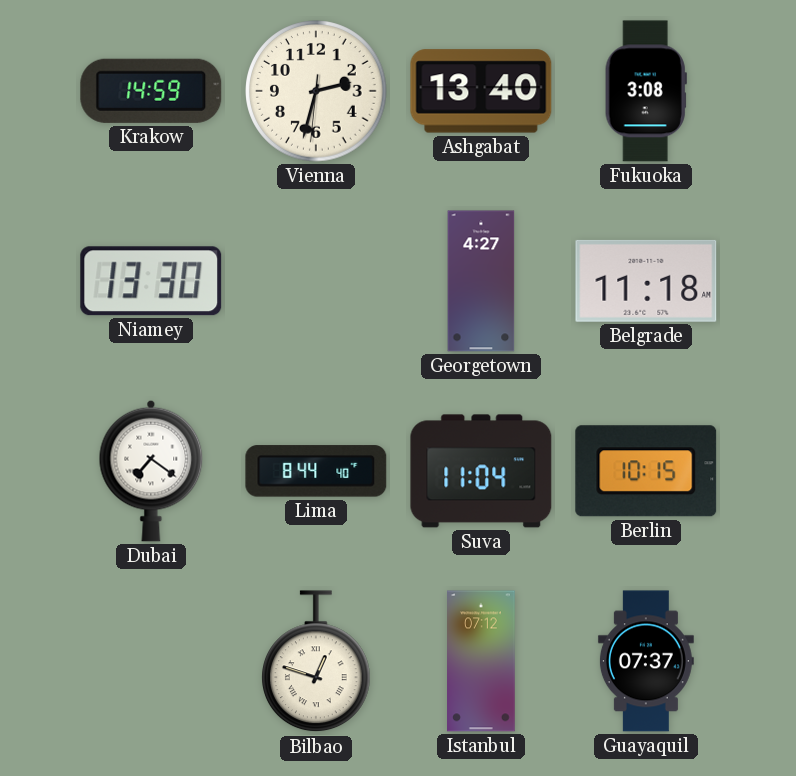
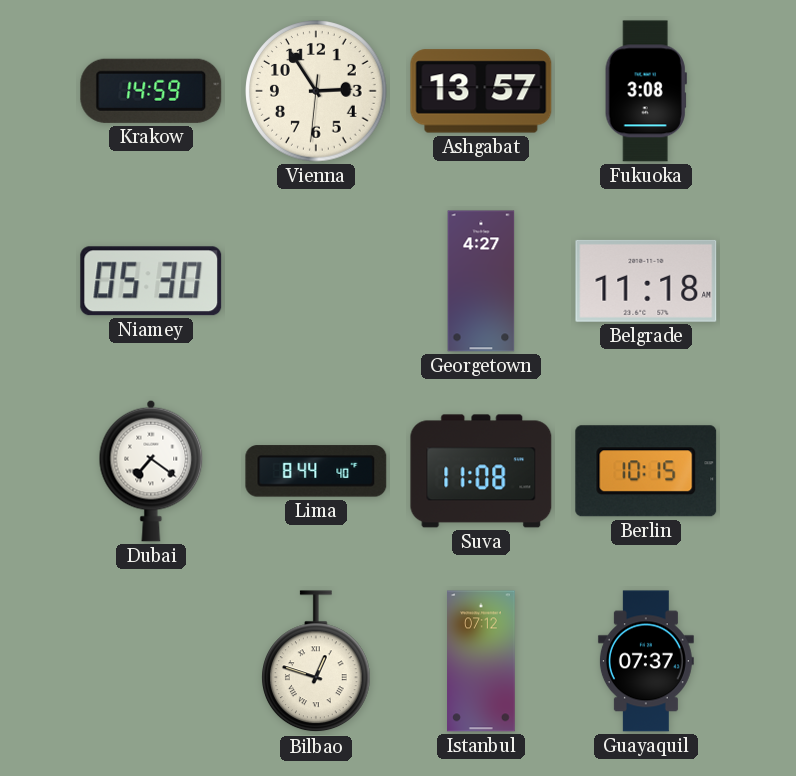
Vienna: 2:32 -> 2:54 (316, 91)
Ashgabat: 13:40 -> 13:57 (481, 91)
Niamey: 13:30 -> 05:30 (151, 281)
Suva: 11:04 -> 11:08 (481, 471)
